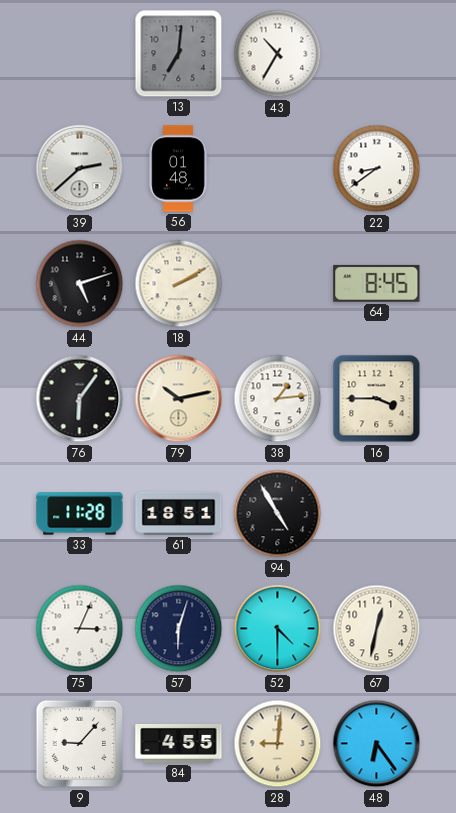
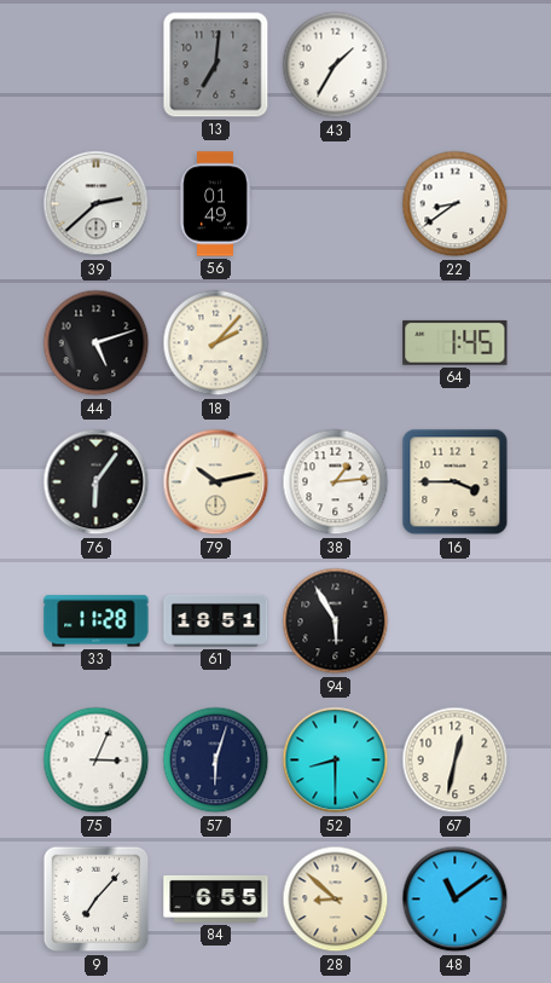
43: 10:35 -> 1:35 (336, 65)
56: 01:48 -> 01:49 (215, 204)
18: 2:10 -> 2:07 (216, 343)
64: 8:45 -> 1:45 (456, 342)
94: 4:55 -> 5:55 (336, 621)
52: 4:30 -> 8:30 (336, 761)
9: 9:07 -> 7:07 (97, 900)
84: 4:55 -> 6:55 (216, 898)
28: 9:01 -> 8:52 (336, 900)
48: 6:24 -> 11:09 (456, 900)
